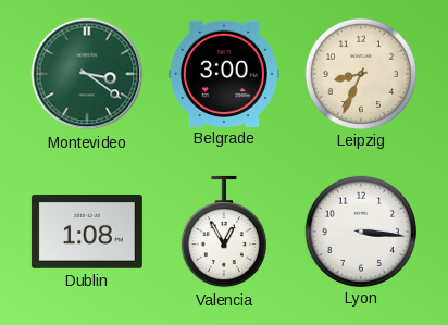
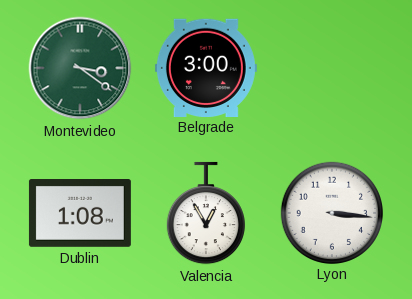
Leipzig: 8:34 -> none (360, 73)
